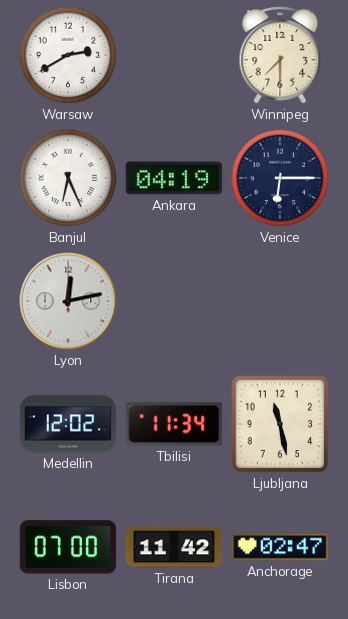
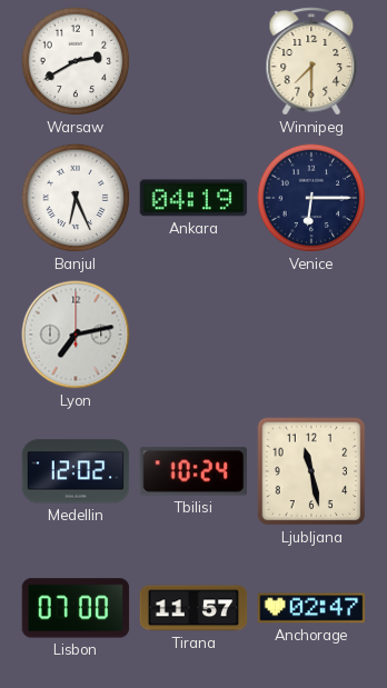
Lyon: 12:13 -> 7:13 (76, 335)
Tbilisi: 11:34 -> 10:24 (193, 471)
Tirana: 11:42 -> 11:57 (193, 608)
